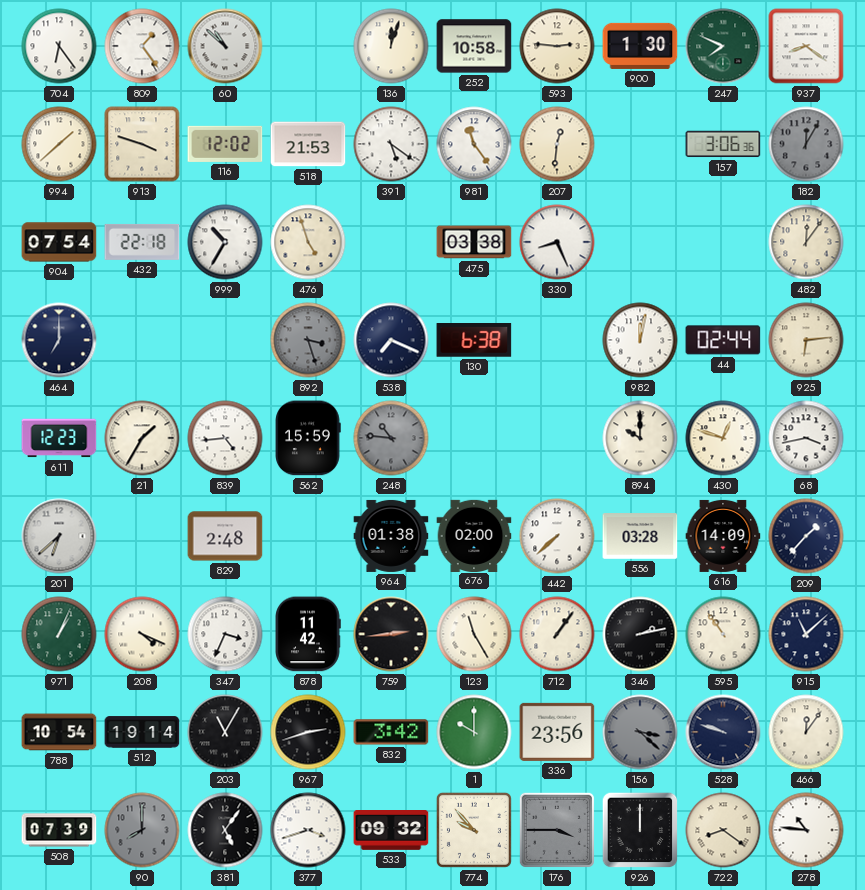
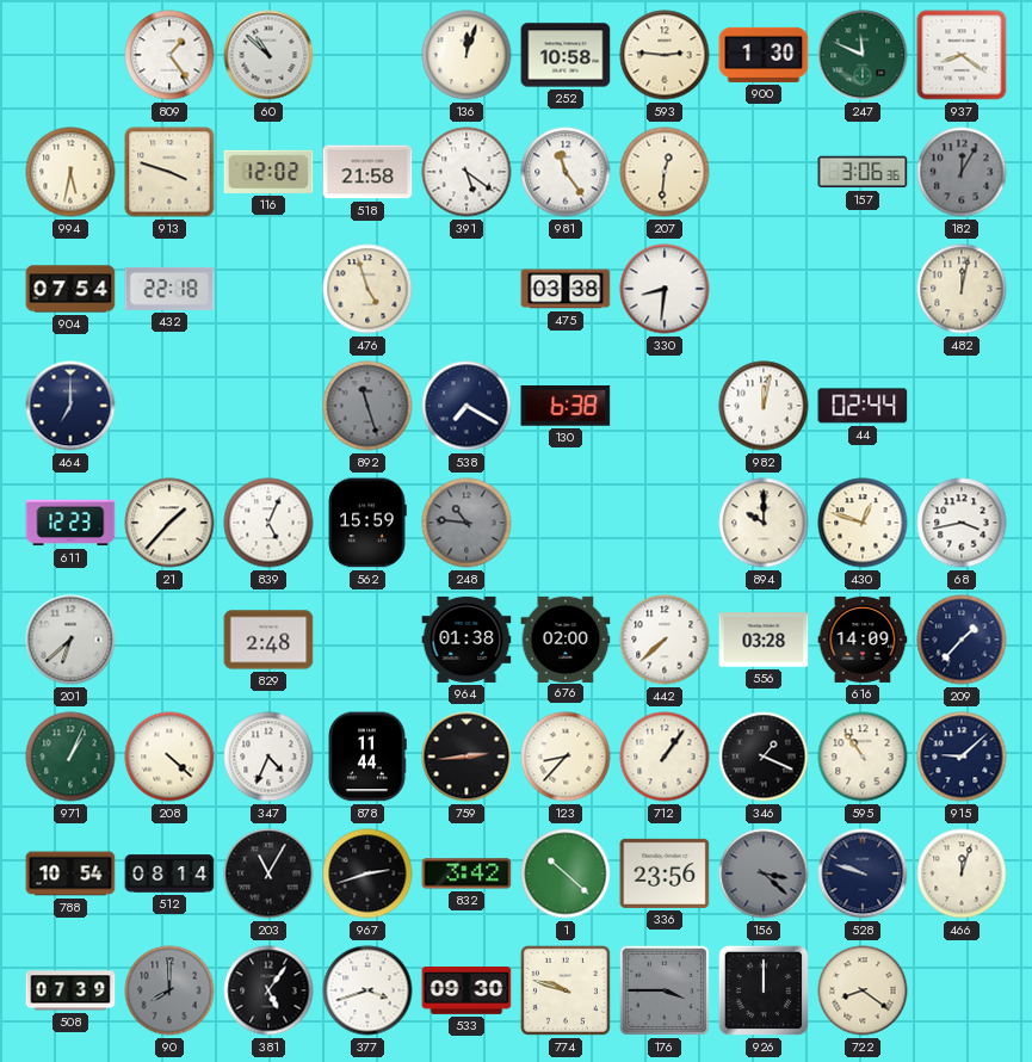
704: 6:24 -> none (59, 46)
247: 7:49 -> 11:49 (863, 55)
994: 1:38 -> 5:32 (70, 172)
518: 21:53 -> 21:58 (367, 172)
999: 10:35 -> none (225, 242)
330: 8:26 -> 8:31 (665, 289)
482: 12:06 -> 12:02 (962, 289)
892: 3:27 -> 11:27 (367, 406)
538: 7:19 -> 7:20 (466, 406)
925: 6:14 -> none (806, 340)
21: 1:35 -> 1:37 (169, 523)
839: 4:44 -> 5:04 (268, 523)
208: 4:19 -> 4:22 (169, 757)
347: 3:34 -> 4:34 (268, 757)
878: 11:42 -> 11:44 (367, 757)
123: 11:25 -> 8:37 (566, 757)
346: 2:13 -> 1:19 (764, 757)
915: 11:08 -> 9:08 (962, 757)
512: 19:14 -> 08:14 (169, 873)
1: 10:00 -> 10:22 (566, 873)
466: 12:06 -> 12:03 (962, 873)
533: 09:32 -> 09:30 (466, 992)
774: 9:53 -> 9:48 (566, 990)
278: 10:46 -> none (806, 830)
